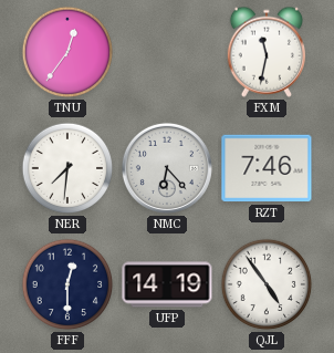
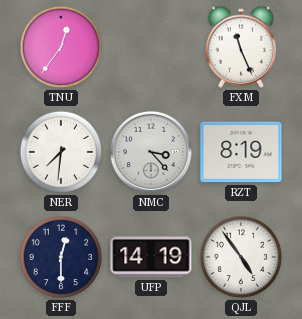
FXM: 11:32 -> 11:26 (240, 47)
NMC: 6:23 -> 3:23 (151, 152)
RZT: 7:46 -> 8:19 (241, 152)
